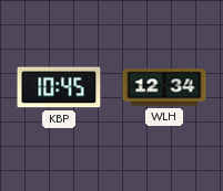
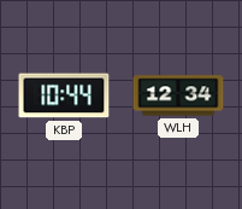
KBP: 10:45 -> 10:44 (64, 95)
